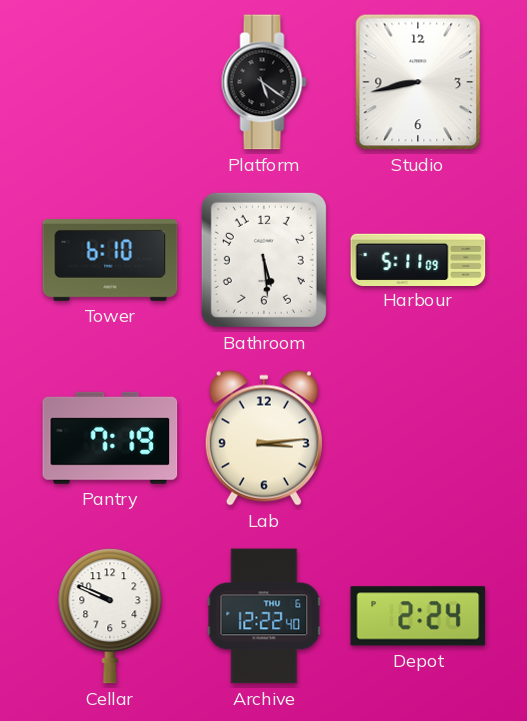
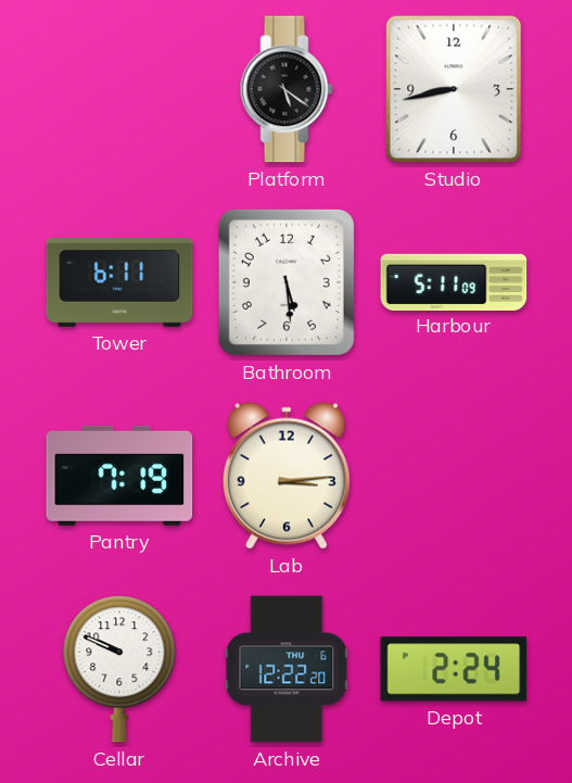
Tower: 6:10 -> 6:11 (119, 283)
Archive: 12:22:40 -> 12:22:20 (287, 669)
